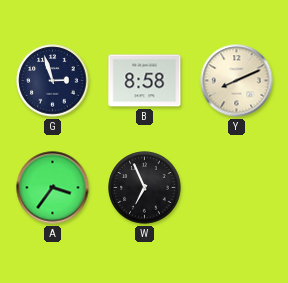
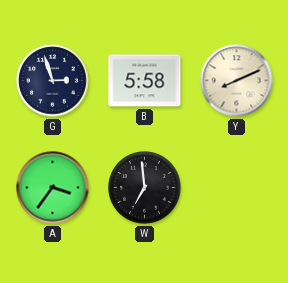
B: 8:58 -> 5:58 (145, 81)
W: 6:56 -> 6:59 (145, 188)
